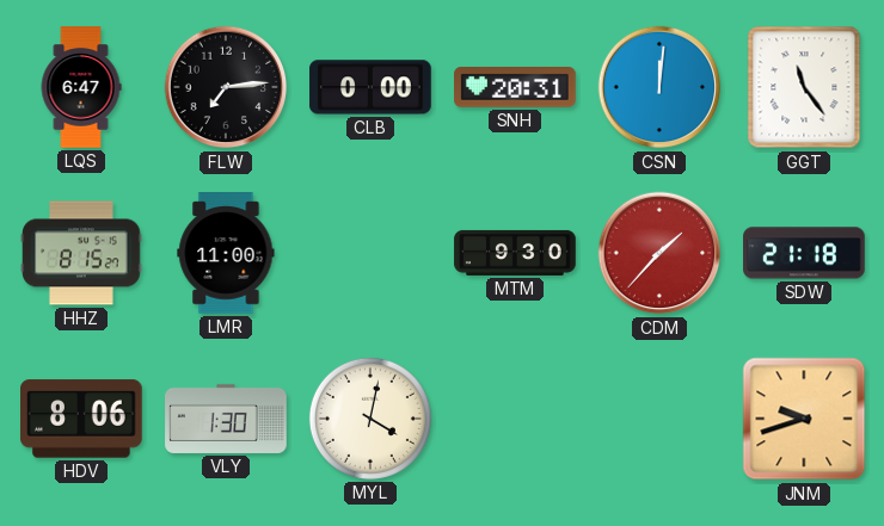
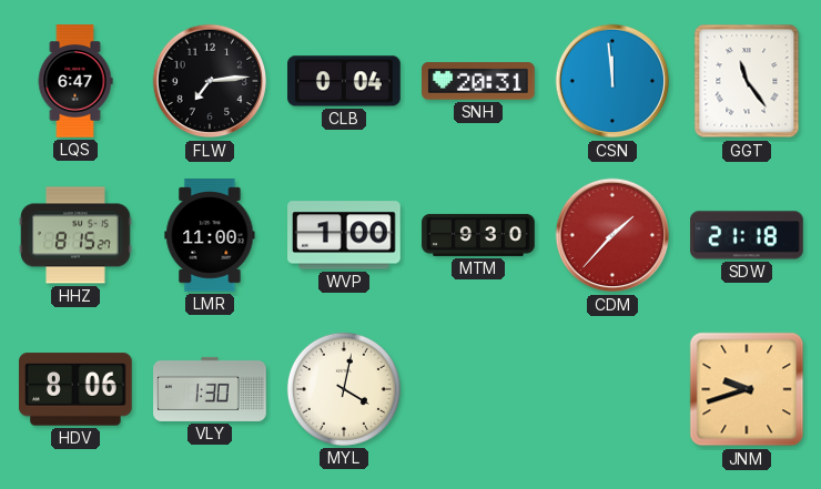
CLB: 0:00 -> 0:04 (344, 81)
CSN: 12:01 -> 11:59 (612, 81)
WVP: none -> 1:00 (344, 235)
